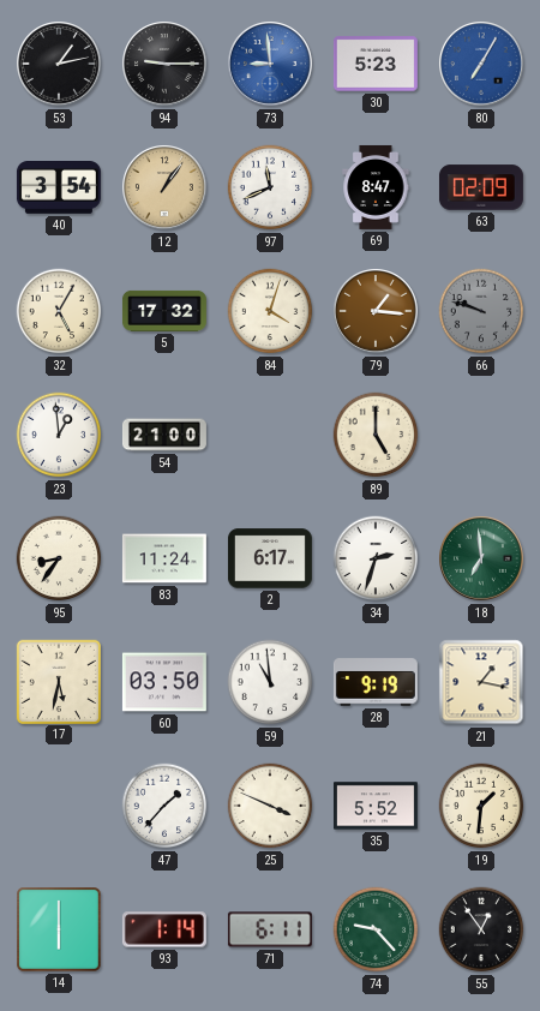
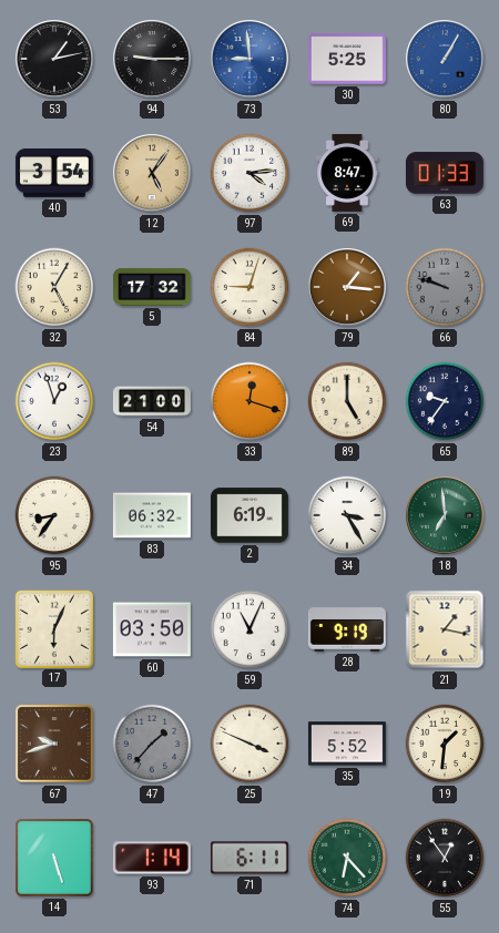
30: 5:23 -> 5:25 (347, 59)
80: 7:05 -> 1:05 (446, 60)
12: 1:06 -> 5:06 (153, 174)
97: 11:41 -> 4:14 (249, 173)
63: 02:09 -> 01:33 (445, 173)
84: 4:03 -> 9:03 (249, 287)
23: 12:59 -> 12:57 (54, 401)
33: none -> 12:18 (249, 401)
65: none -> 9:36 (445, 401)
83: 11:24 -> 06:32 (152, 515)
2: 6:17 -> 6:19 (249, 515)
34: 2:33 -> 3:25 (347, 515)
17: 5:32 -> 6:04 (53, 628)
59: 10:59 -> 11:04 (249, 629)
67: none -> 9:42 (55, 745)
47 dial: white -> grey (152, 744)
14: 6:00 -> 5:27 (55, 859)
74: 9:23 -> 6:23 (347, 858)
